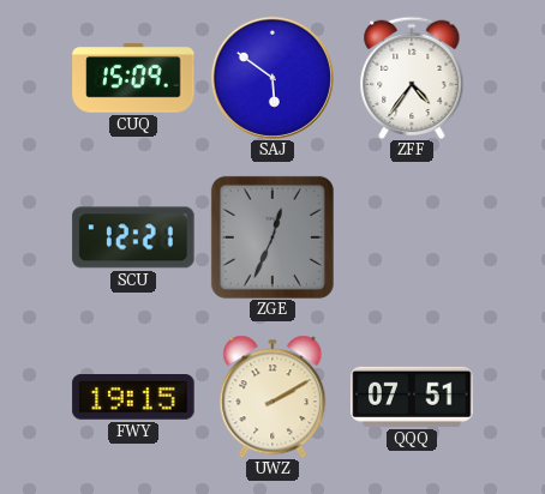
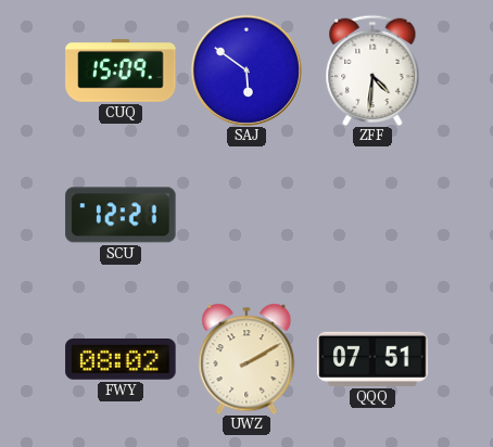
ZFF: 4:36 -> 4:31 (372, 71)
ZGE: 12:34 -> none (272, 237)
FWY: 19:15 -> 08:02 (121, 360)
